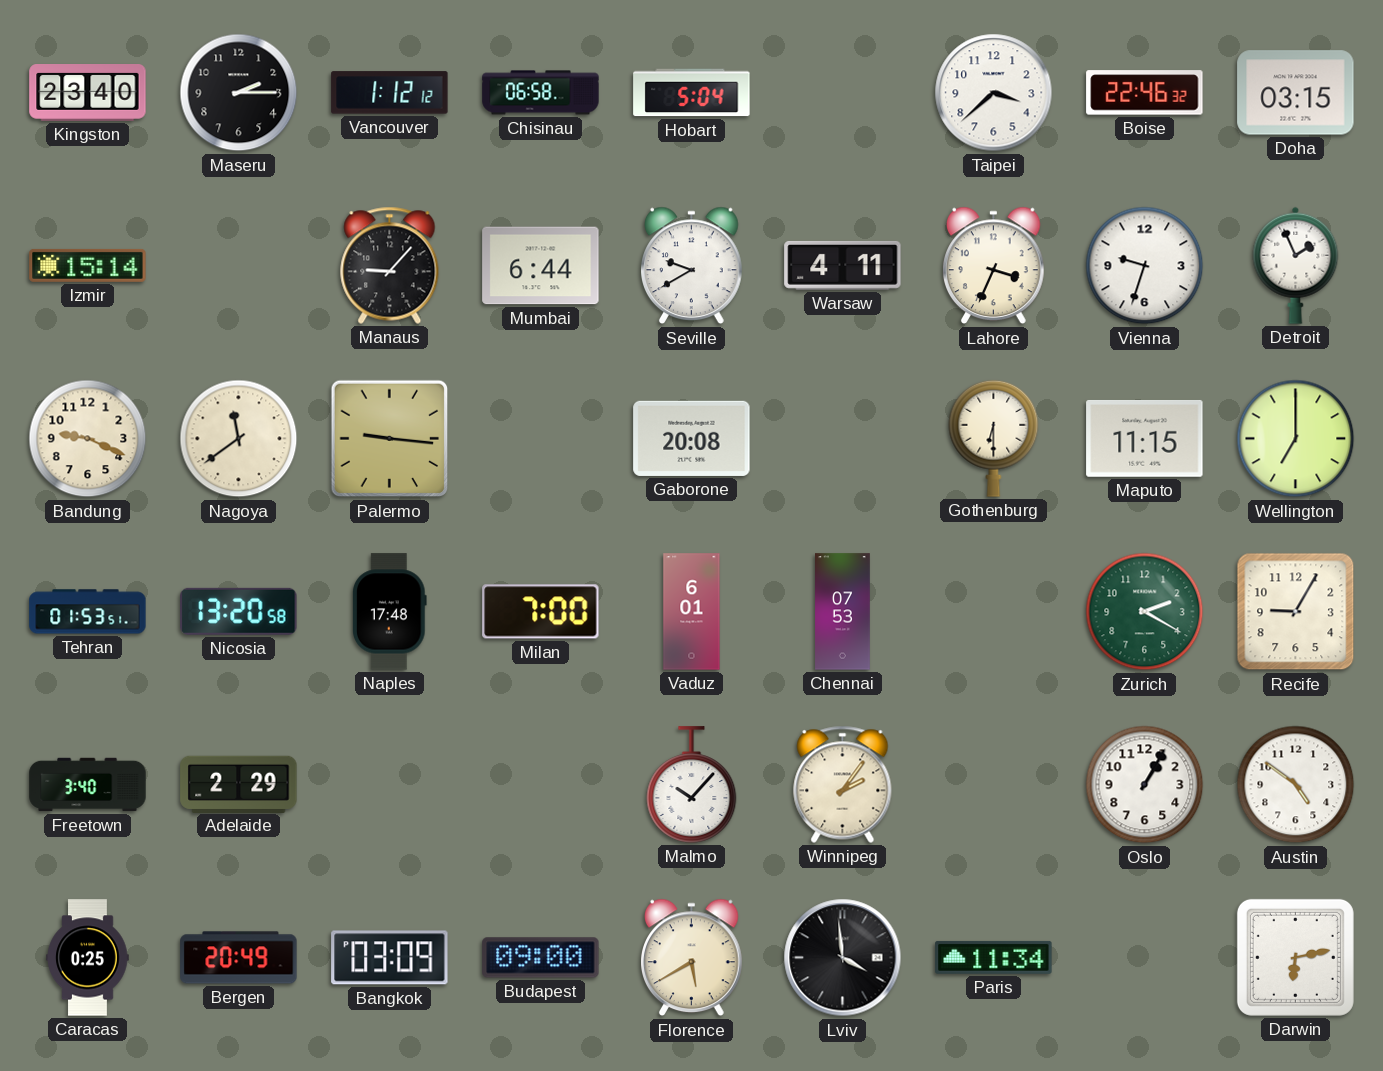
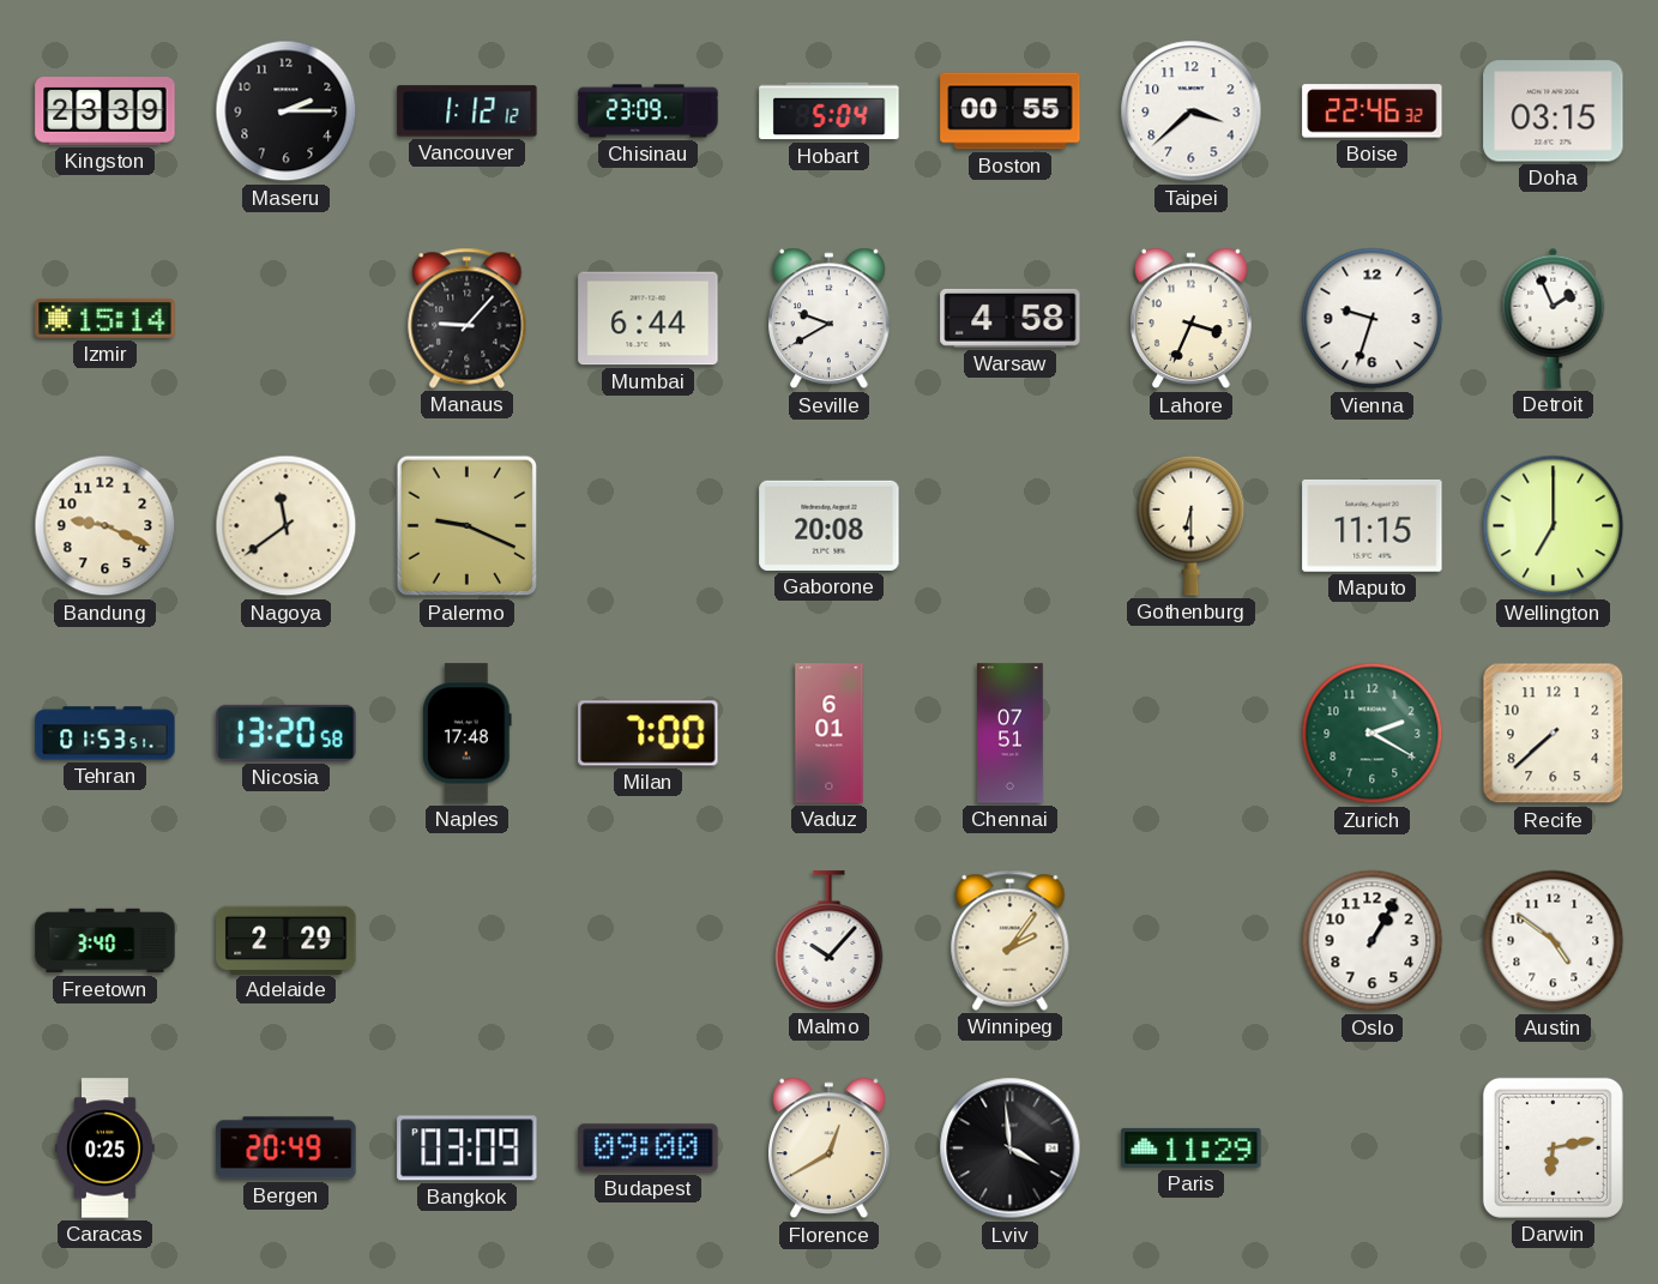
Kingston: 23:40 -> 23:39 (105, 111)
Chisinau: 06:58 -> 23:09 (649, 111)
Boston: none -> 00:55 (1011, 111)
Warsaw: 4:11 -> 4:58 (1011, 318)
Palermo: 9:16 -> 9:19 (468, 526)
Chennai: 07:53 -> 07:51 (1011, 734)
Recife: 9:05 -> 7:38 (1554, 734)
Florence: 5:40 -> 12:40 (830, 1149)
Paris: 11:34 -> 11:29 (1192, 1147)
